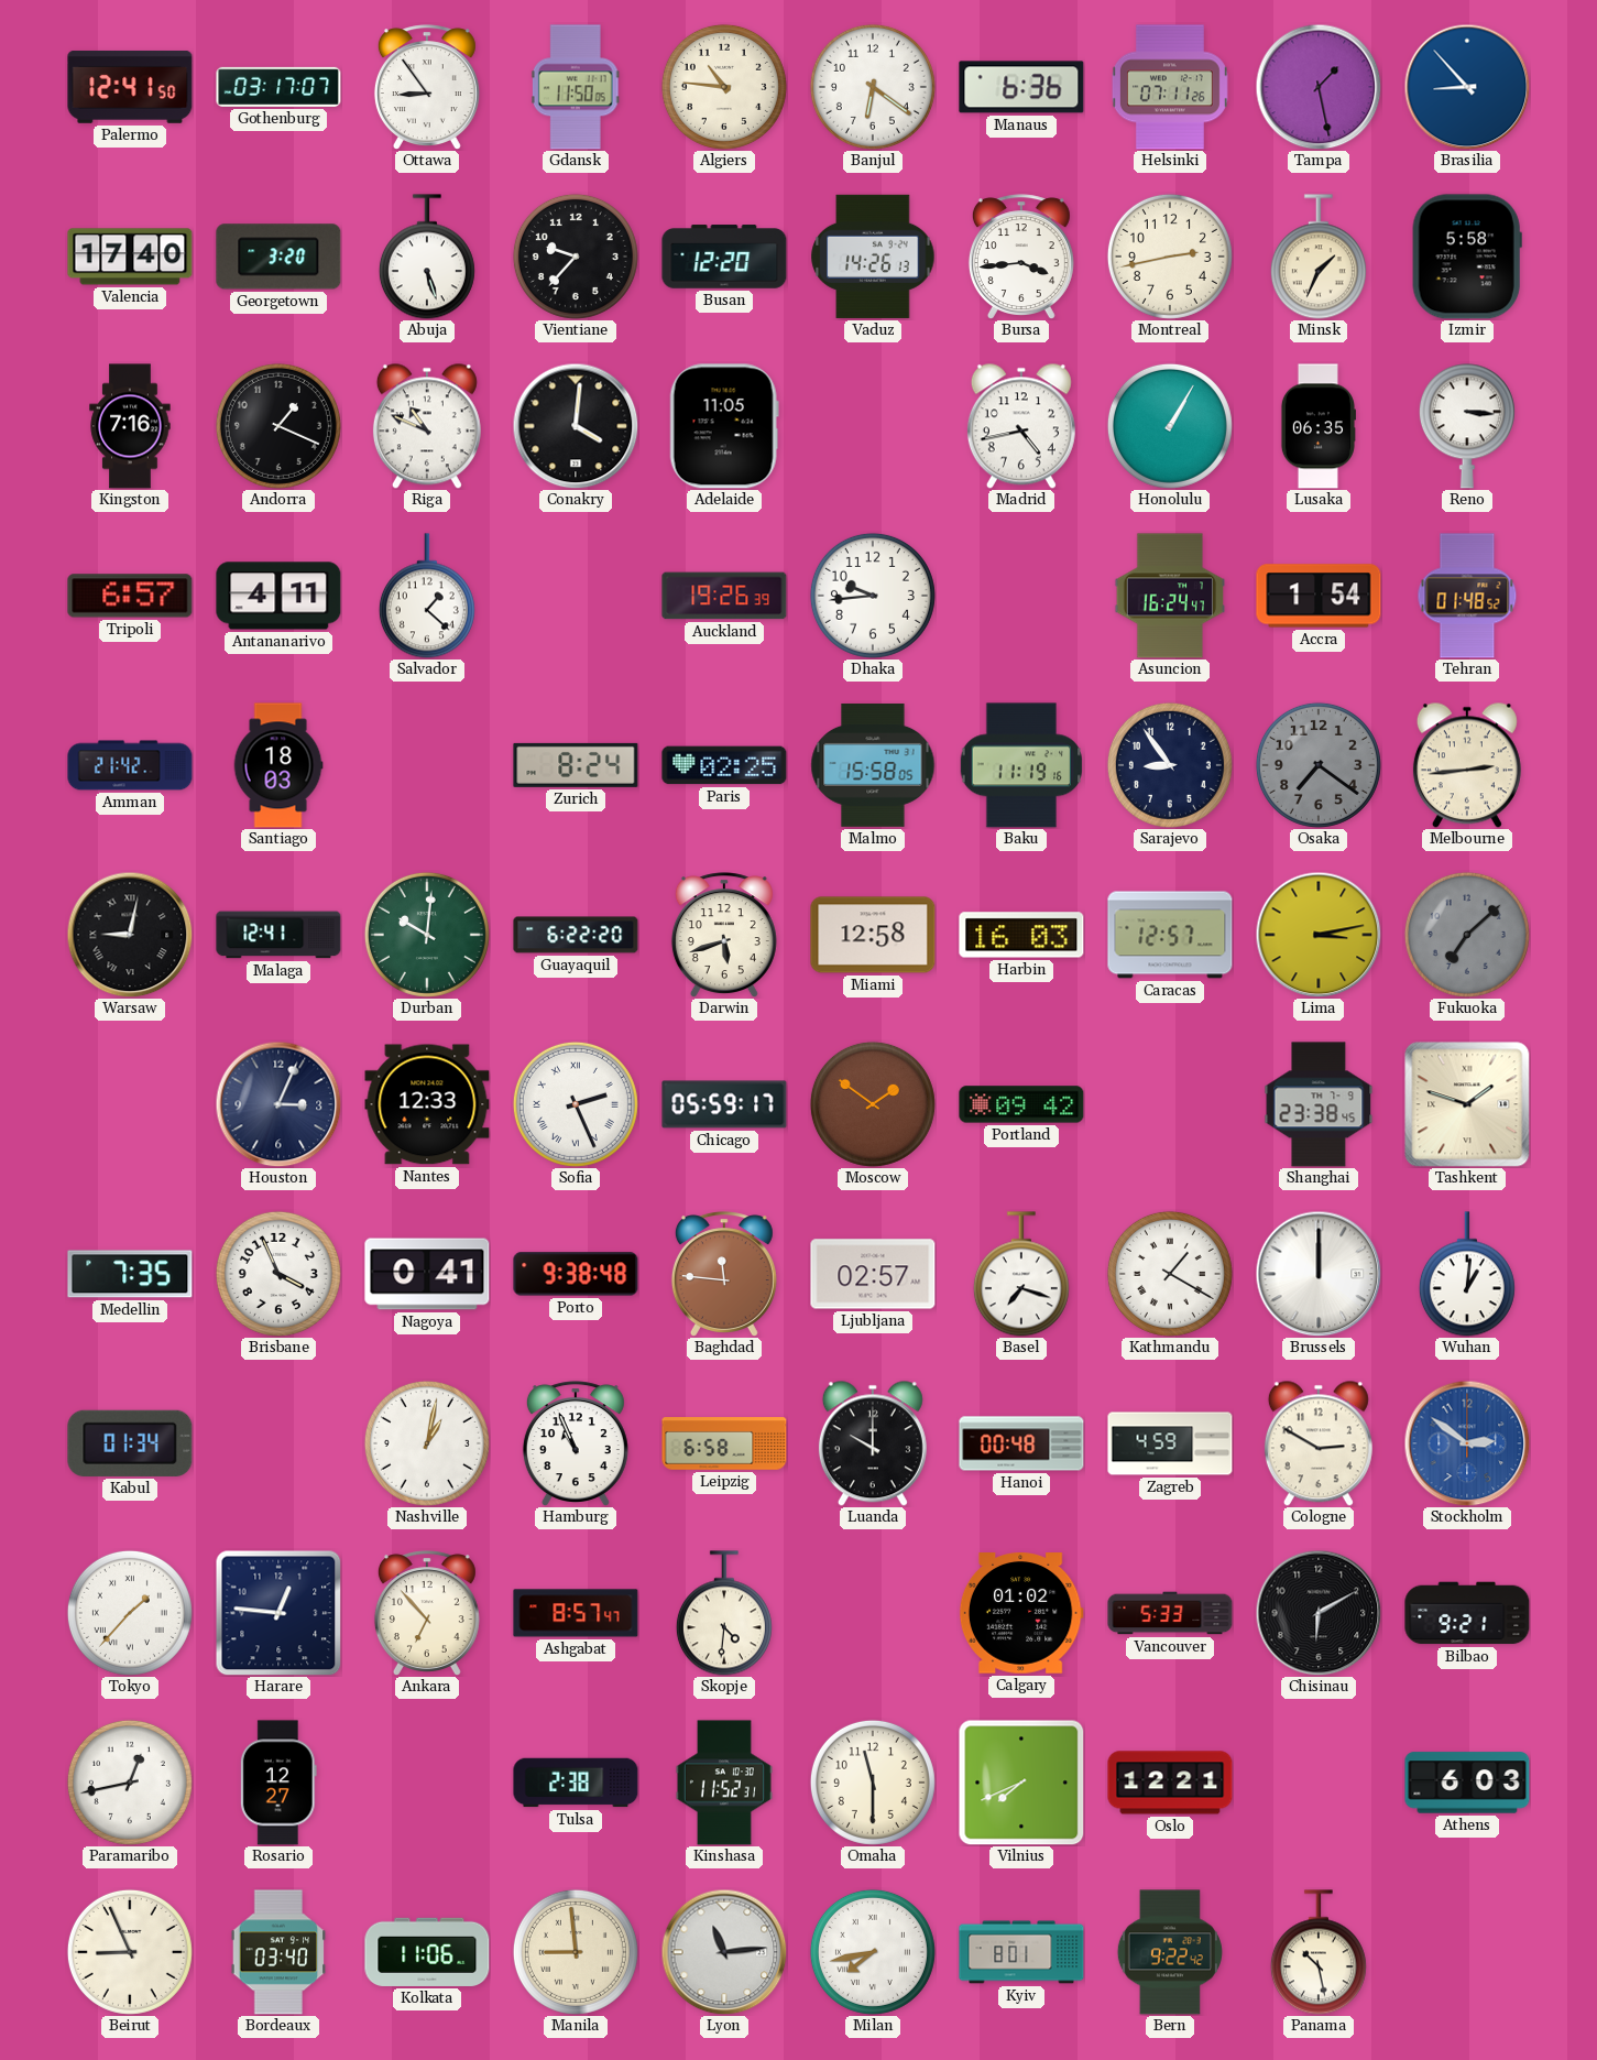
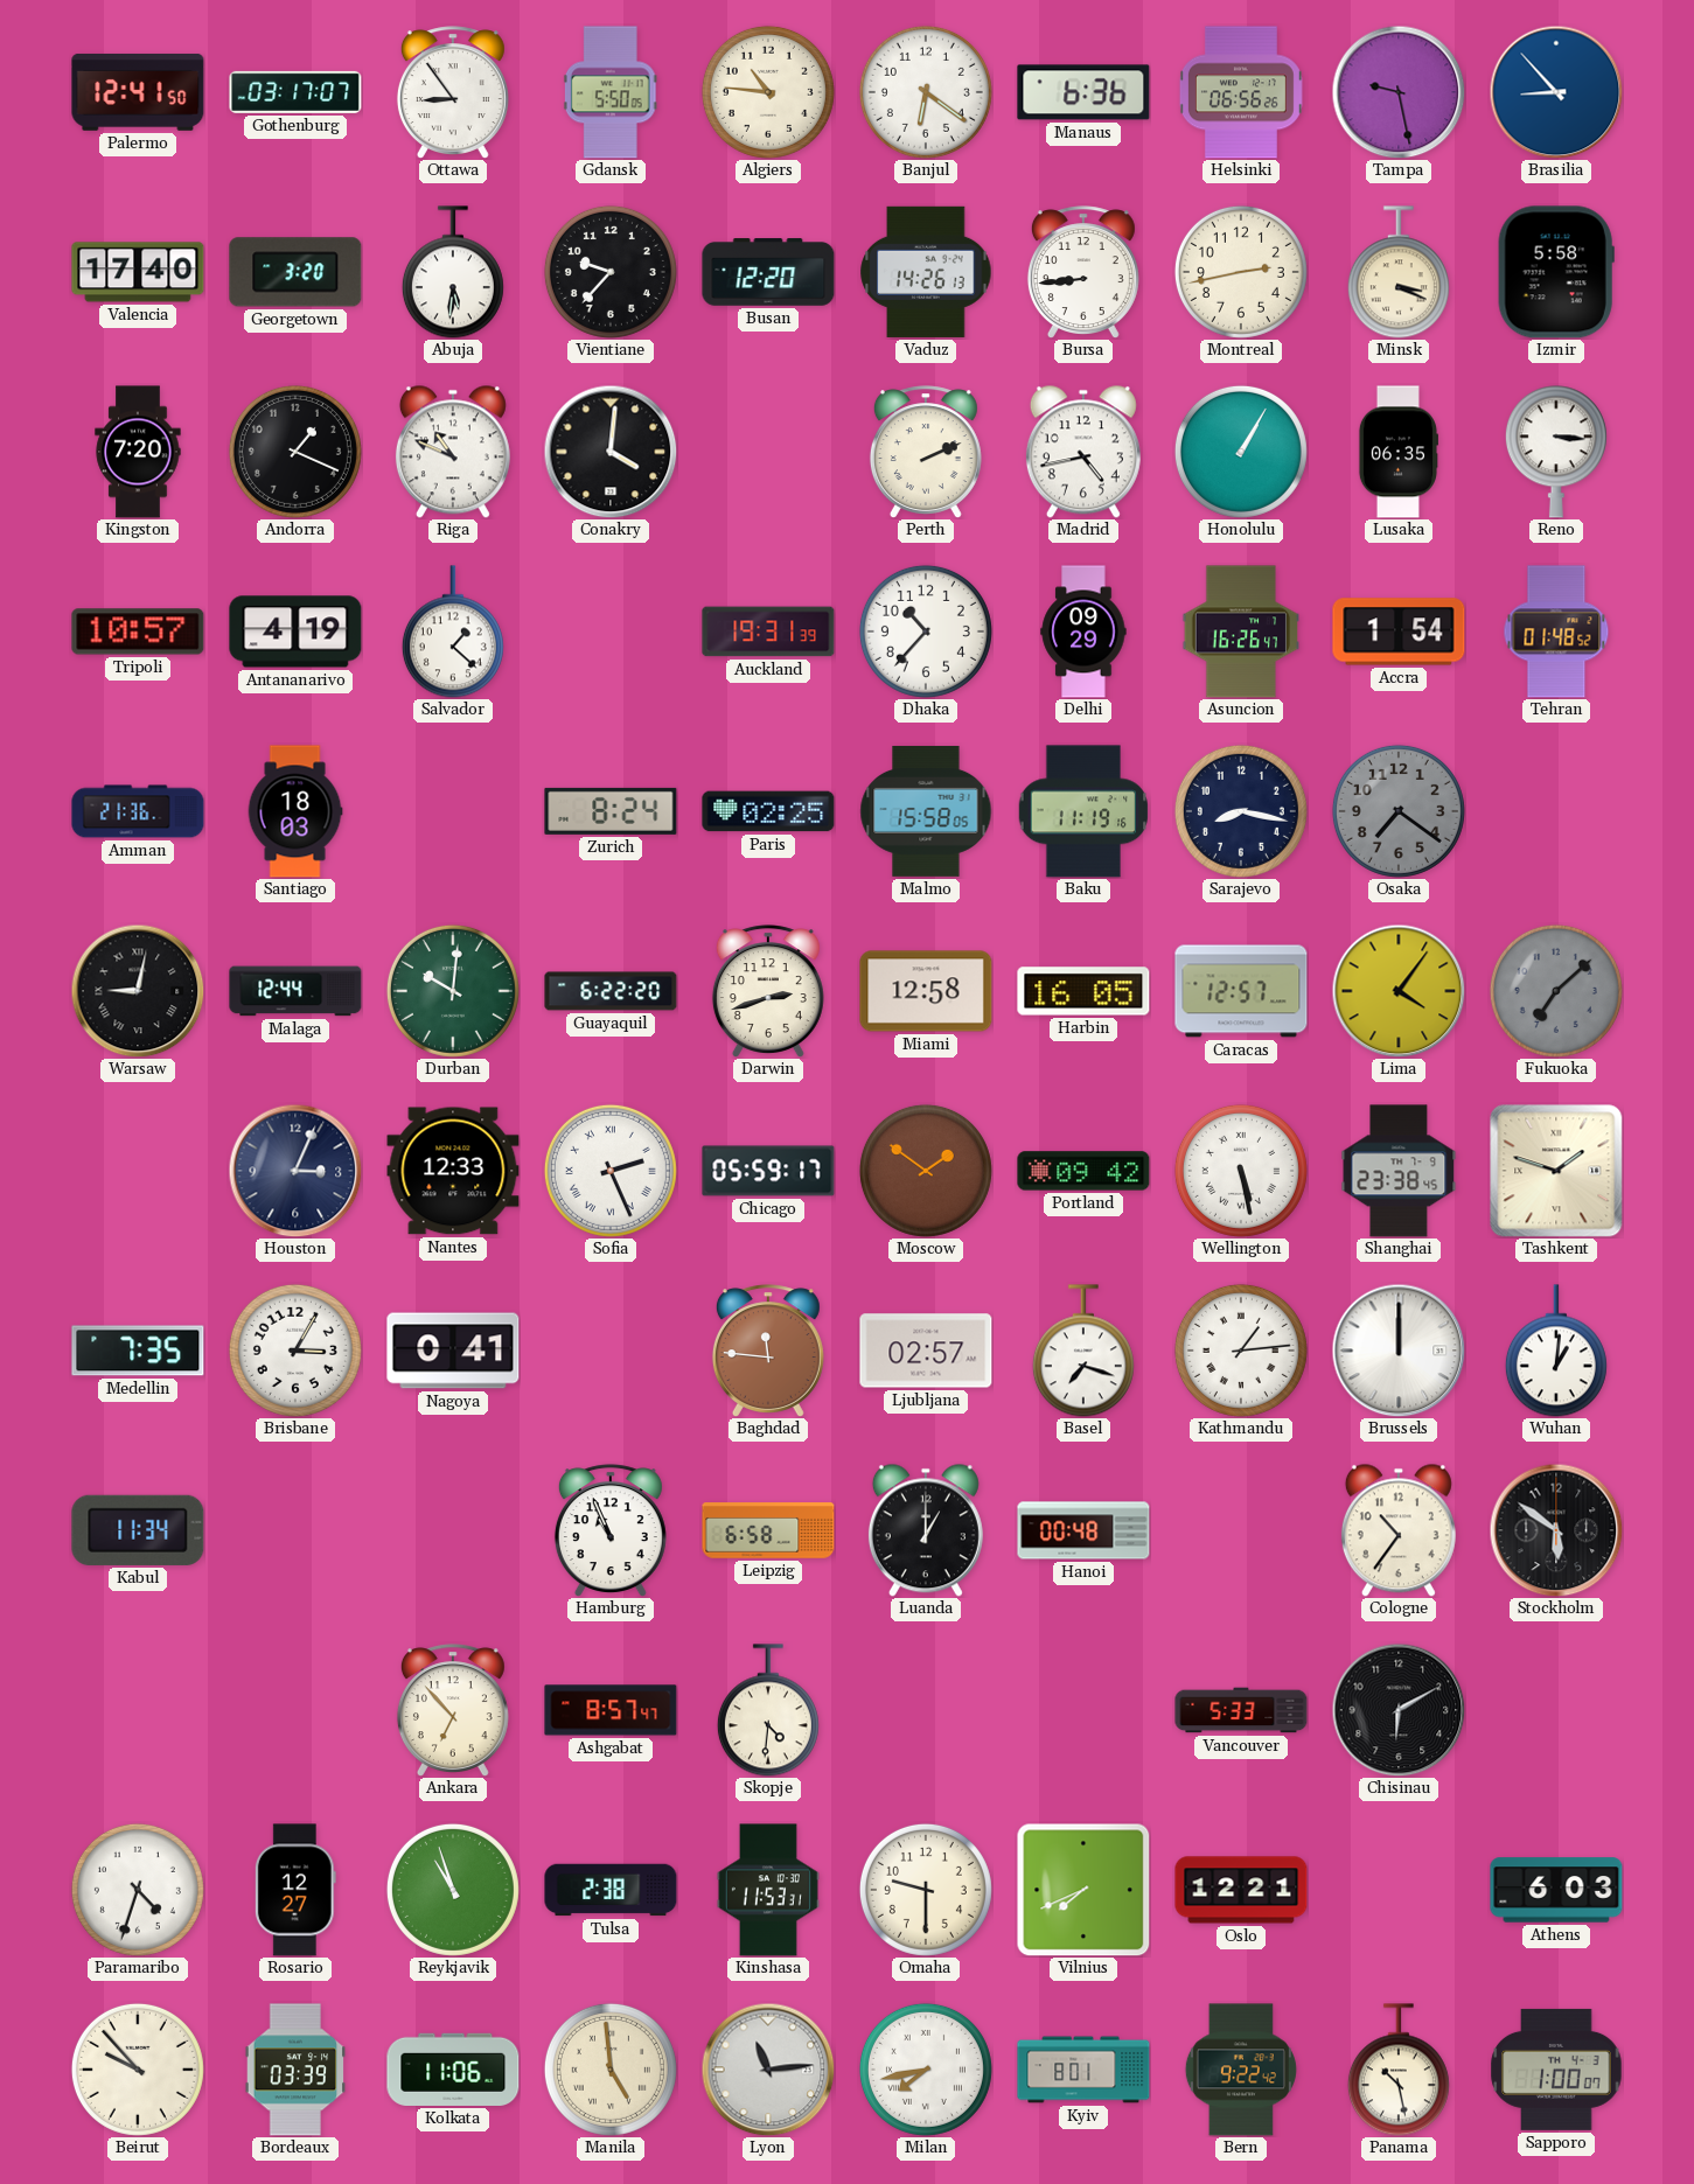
Gdansk: 11:50 -> 5:50 (611, 92)
Helsinki: 07:11 -> 06:56 (1241, 92)
Tampa: 1:28 -> 9:28 (1399, 92)
Abuja: 5:27 -> 5:31 (453, 272)
Bursa: 3:44 -> 8:44 (1083, 272)
Minsk: 1:34 -> 3:19 (1399, 272)
Kingston: 7:16 -> 7:20 (138, 452)
Adelaide: 11:05 -> none (724, 426)
Perth: none -> 2:11 (926, 452)
Tripoli: 6:57 -> 10:57 (138, 632)
Antananarivo: 4:11 -> 4:19 (295, 632)
Auckland: 19:26 -> 19:31 (768, 632)
Dhaka: 9:44 -> 10:37 (926, 632)
Delhi: none -> 09:29 (1083, 632)
Asuncion: 16:24 -> 16:26 (1241, 632)
Amman: 21:42 -> 21:36 (138, 811)
Sarajevo: 8:54 -> 8:17 (1241, 811)
Melbourne: 2:44 -> none (1467, 765)
Malaga: 12:41 -> 12:44 (295, 991)
Darwin: 5:42 -> 2:42 (768, 991)
Harbin: 16:03 -> 16:05 (1083, 991)
Lima: 3:13 -> 4:06 (1399, 991)
Wellington: none -> 5:28 (1241, 1171)
Brisbane: 3:56 -> 3:05 (295, 1351)
Porto: 9:38 -> none (576, 1274)
Kathmandu: 1:20 -> 1:14 (1241, 1351)
Kabul: 01:34 -> 11:34 (138, 1530)
Nashville: 1:02 -> none (427, 1443)
Luanda: 10:00 -> 1:00 (926, 1530)
Zagreb: 4:59 -> none (1170, 1443)
Cologne: 2:50 -> 10:36 (1399, 1530)
Stockholm: 2:51 -> 5:51 (1556, 1530)
Stockholm dial: blue -> black (1556, 1530)
Tokyo: 1:37 -> none (130, 1613)
Harare: 12:46 -> none (278, 1613)
Calgary: 01:02 -> none (1021, 1613)
Bilbao: 9:21 -> none (1467, 1613)
Paramaribo: 12:43 -> 4:33 (138, 1890)
Reykjavik: none -> 10:57 (453, 1890)
Kinshasa: 11:52 -> 11:53 (768, 1890)
Omaha: 11:30 -> 9:30 (926, 1890)
Beirut: 8:56 -> 9:53 (138, 2070)
Bordeaux: 03:40 -> 03:39 (295, 2070)
Manila: 8:59 -> 4:59 (611, 2070)
Sapporo: none -> 1:00 (1556, 2070)
